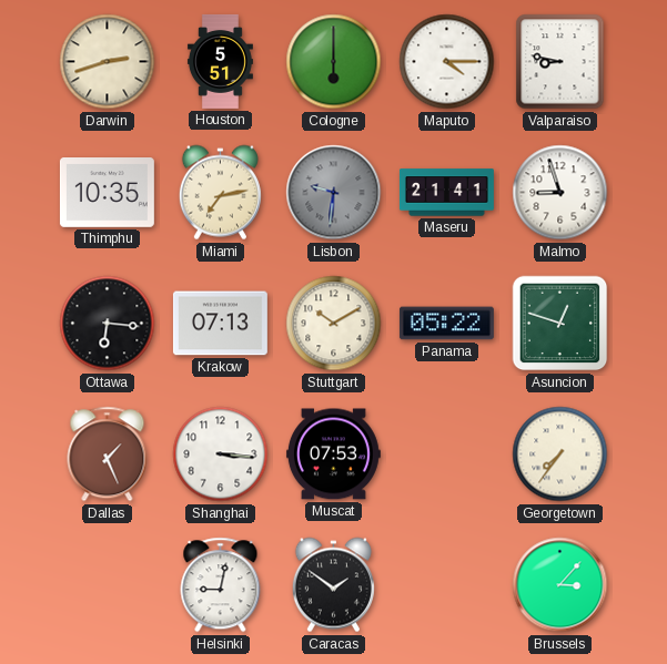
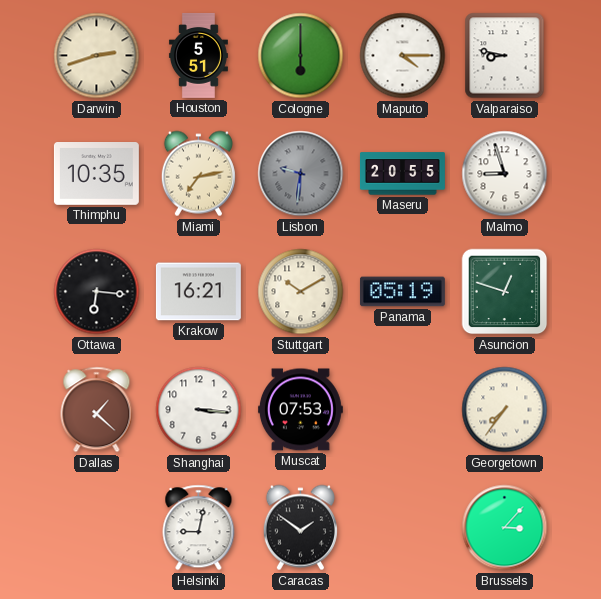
Maseru: 21:41 -> 20:55 (402, 174)
Krakow: 07:13 -> 16:21 (198, 292)
Panama: 05:22 -> 05:19 (402, 292)
Dallas: 1:26 -> 1:22 (97, 410)
